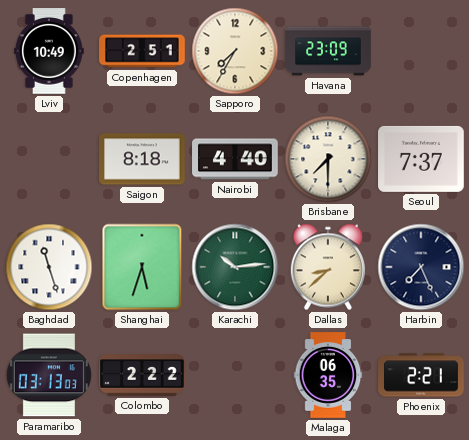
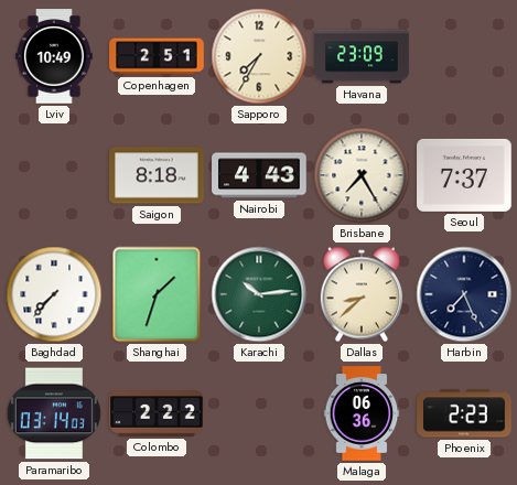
Nairobi: 4:40 -> 4:43 (259, 175)
Brisbane: 7:30 -> 7:25 (362, 175)
Baghdad: 11:27 -> 7:37 (54, 294)
Shanghai: 5:33 -> 1:33 (157, 294)
Paramaribo: 03:13 -> 03:14 (54, 413)
Malaga: 06:35 -> 06:36 (362, 413)
Phoenix: 2:21 -> 2:23 (464, 413)
